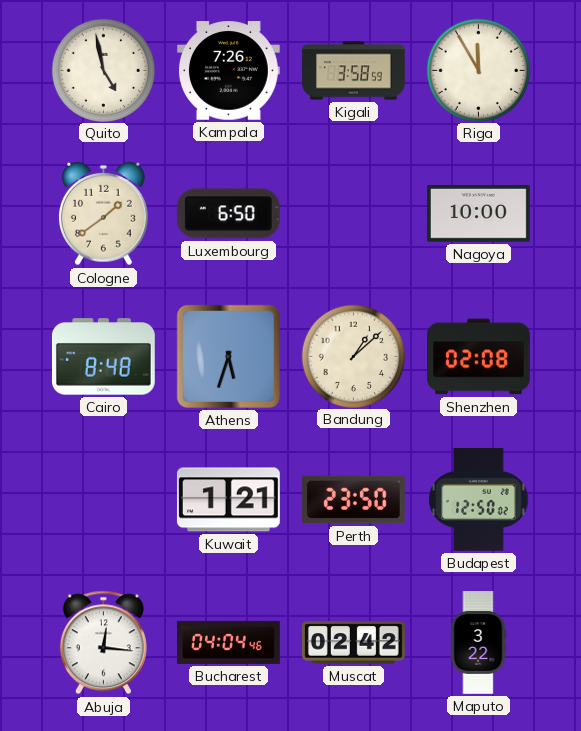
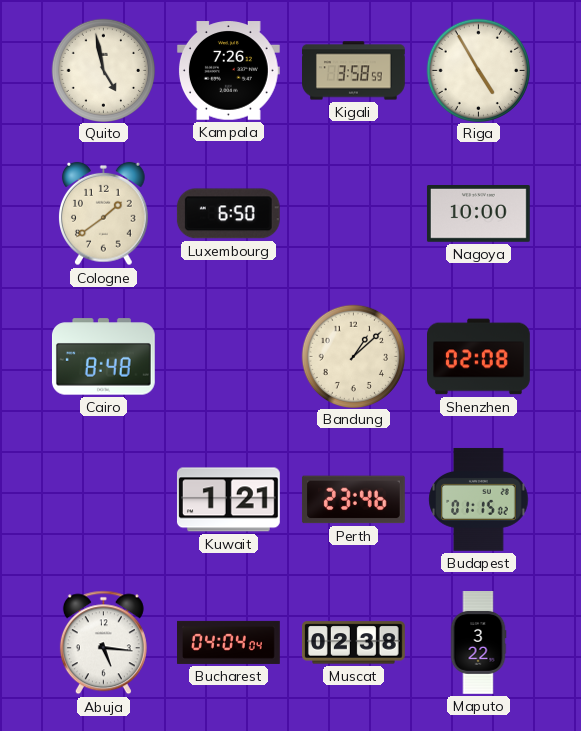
Riga: 11:55 -> 4:55 (478, 70)
Athens: 5:33 -> none (228, 356)
Perth: 23:50 -> 23:46 (353, 500)
Budapest: 12:50 -> 01:15 (479, 499)
Abuja: 12:16 -> 5:16 (103, 643)
Bucharest: 04:04:46 -> 04:04:04 (229, 642)
Muscat: 02:42 -> 02:38 (354, 643)
